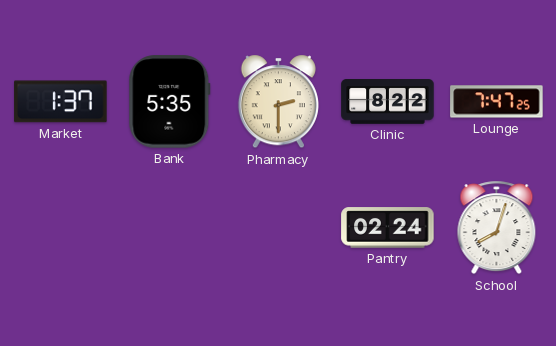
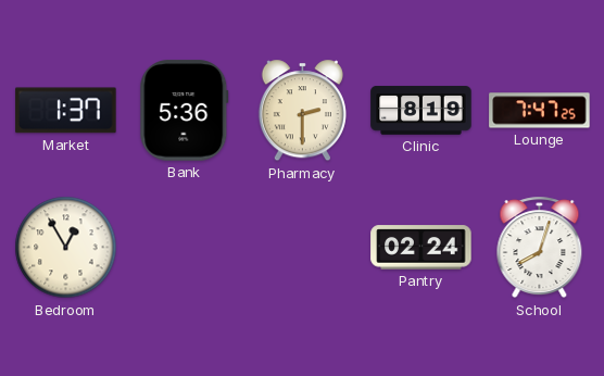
Bank: 5:35 -> 5:36 (185, 111)
Clinic: 8:22 -> 8:19 (421, 111)
Bedroom: none -> 12:55 (66, 248)
